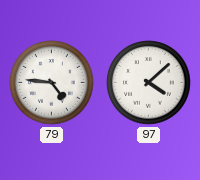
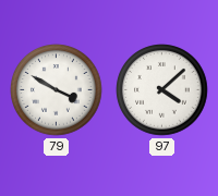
79: 4:46 -> 3:50 (57, 90)
